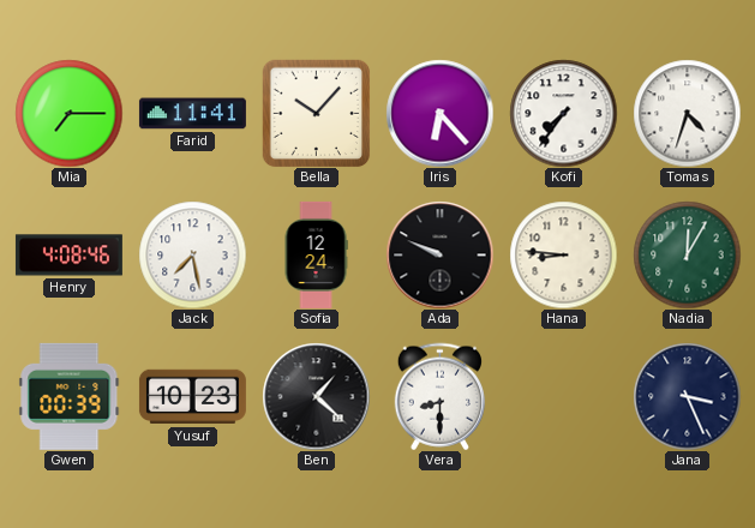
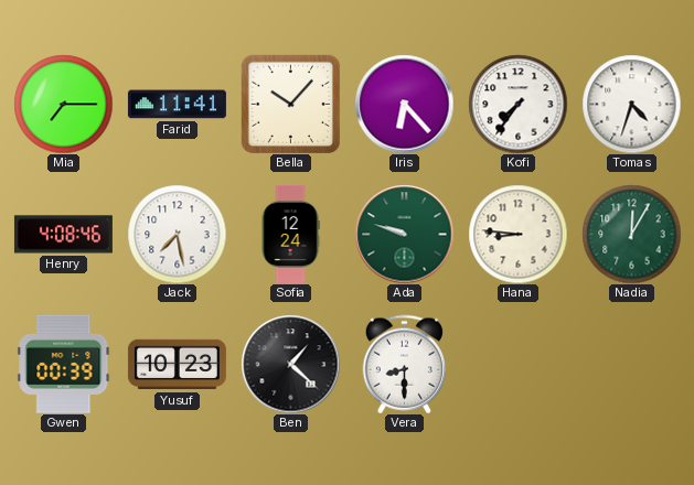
Ada: 9:49 -> 9:48 (404, 234)
Ada dial: black -> green (404, 234)
Jana: 3:26 -> none (687, 396)
